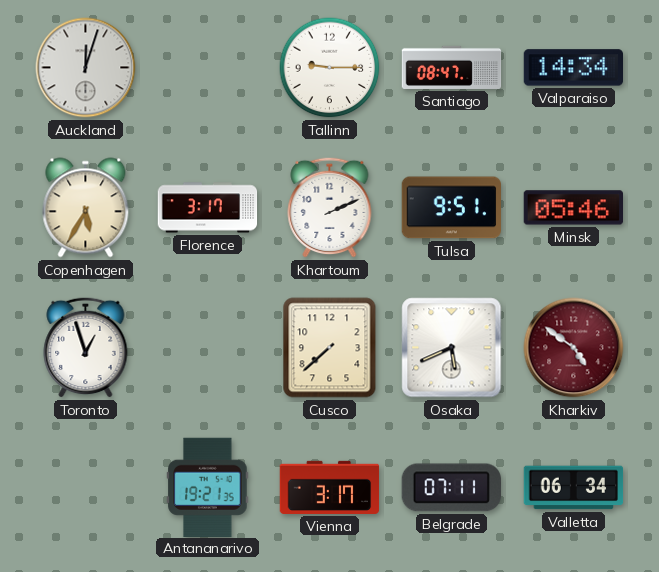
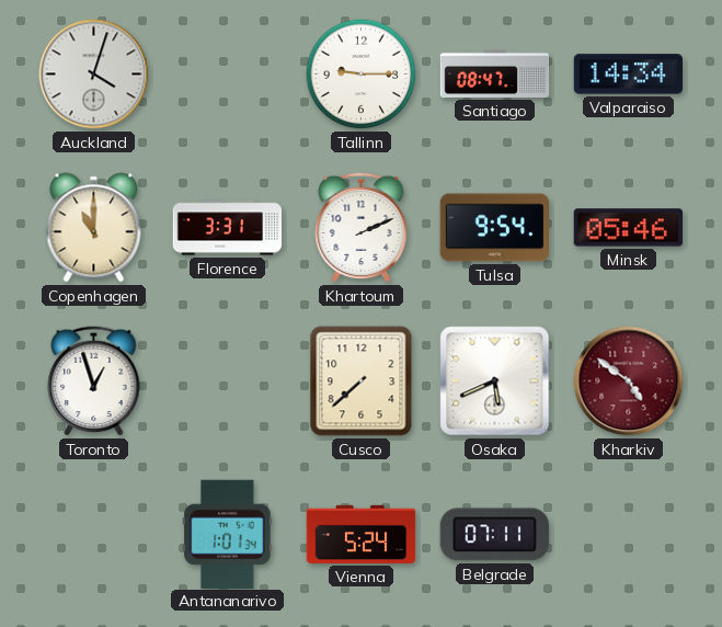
Auckland: 12:03 -> 4:03 (94, 75)
Copenhagen: 5:35 -> 11:00 (94, 228)
Florence: 3:17 -> 3:31 (228, 228)
Tulsa: 9:51 -> 9:54 (494, 228)
Antananarivo: 19:21 -> 1:01 (228, 534)
Vienna: 3:17 -> 5:24 (362, 534)
Valletta: 06:34 -> none (574, 488)
